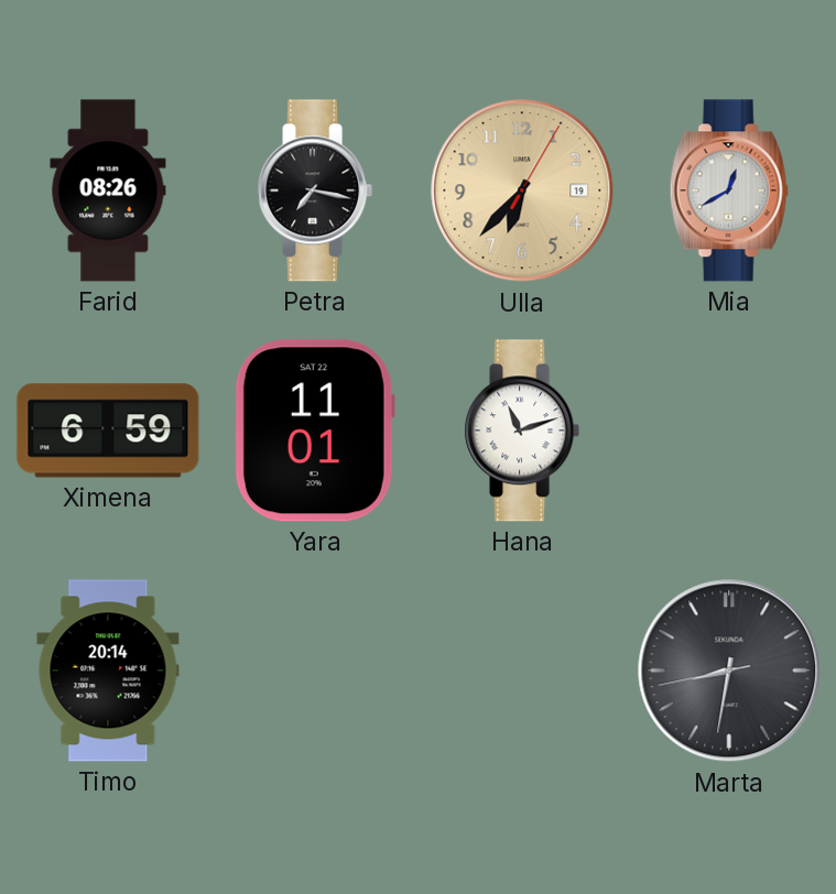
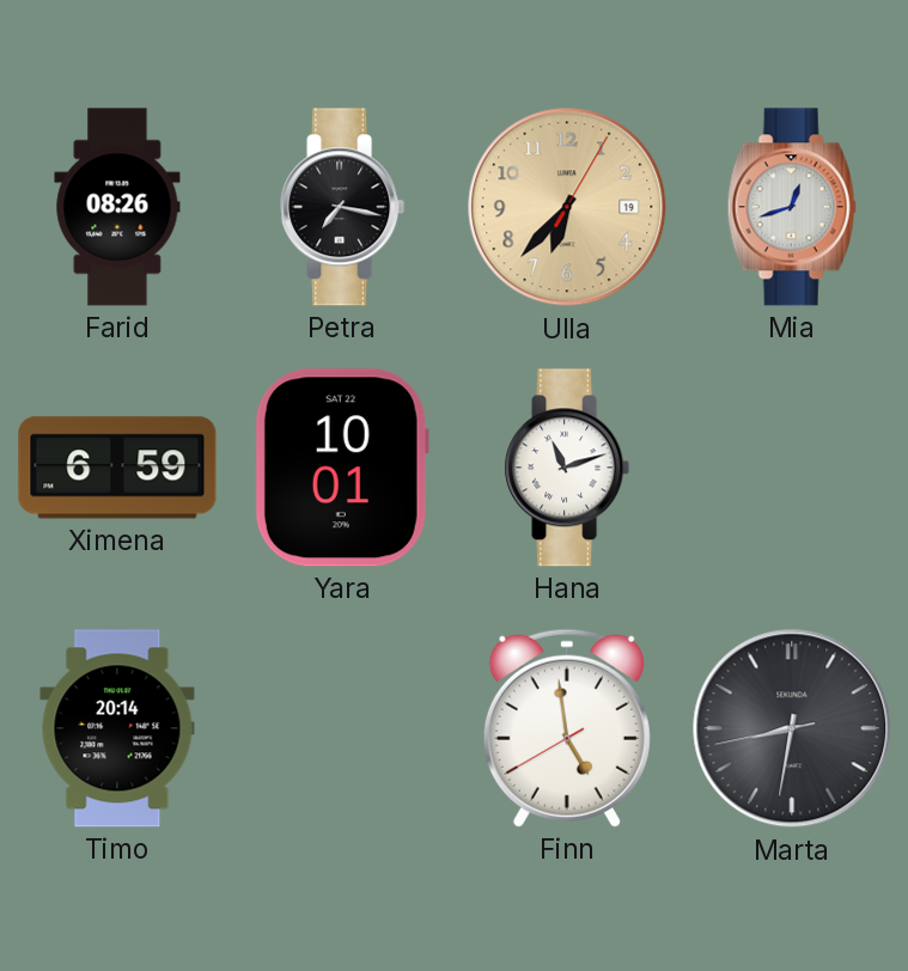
Mia: 12:40 -> 12:42 (792, 207)
Yara: 11:01 -> 10:01 (342, 468)
Finn: none -> 4:58 (567, 728)
